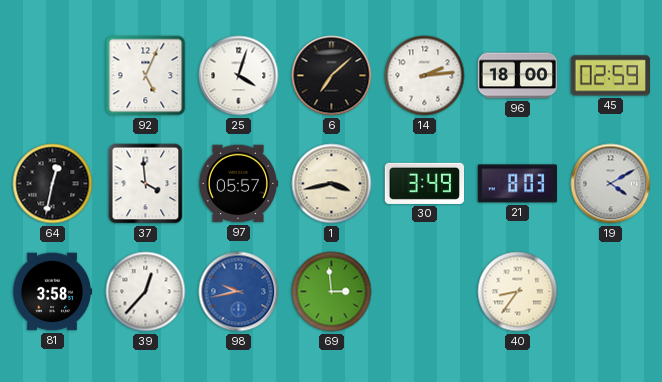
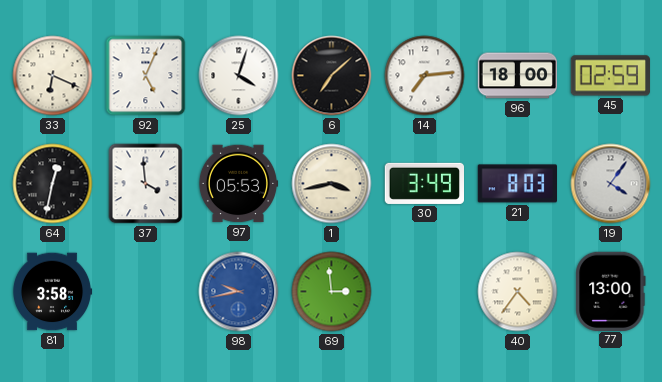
33: none -> 6:19 (53, 76)
14: 2:14 -> 7:14 (425, 76)
97: 05:57 -> 05:53 (238, 184)
19: 4:10 -> 4:06 (611, 184)
39: 12:37 -> none (146, 292)
40: 8:36 -> 4:36 (518, 292)
77: none -> 13:00 (611, 291)
